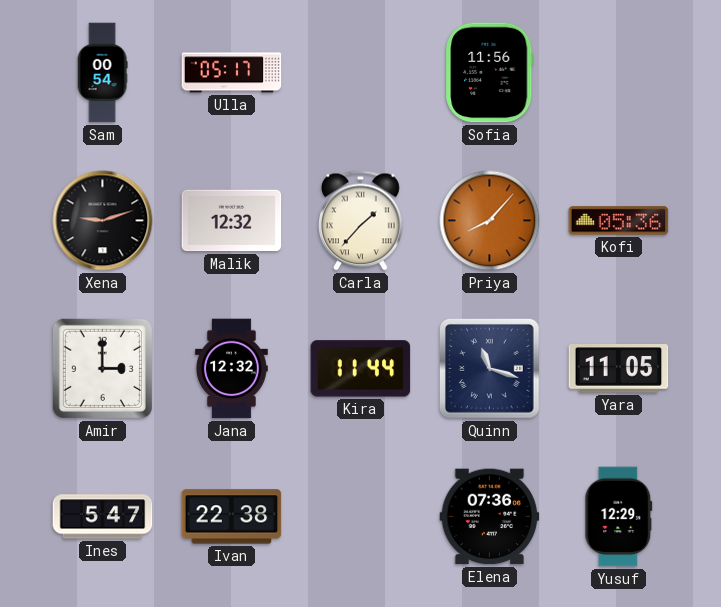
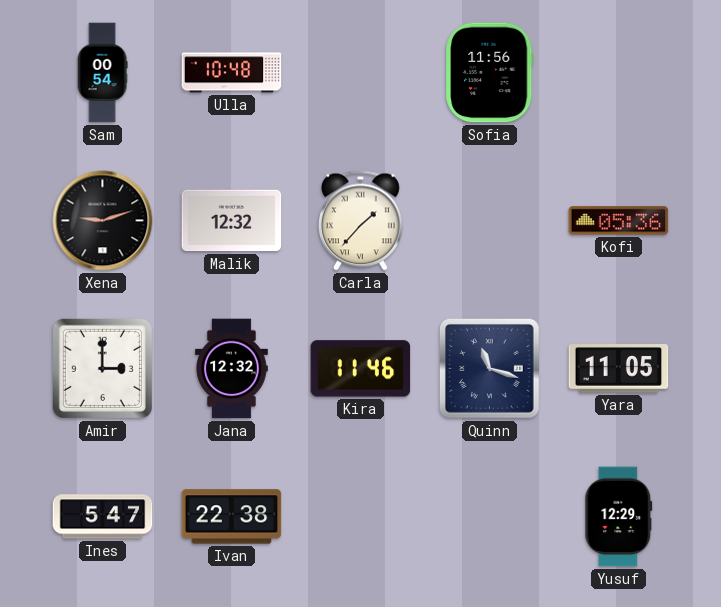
Ulla: 05:17 -> 10:48 (232, 73)
Priya: 8:07 -> none (490, 221)
Kira: 11:44 -> 11:46 (361, 369)
Elena: 07:36 -> none (490, 517)
